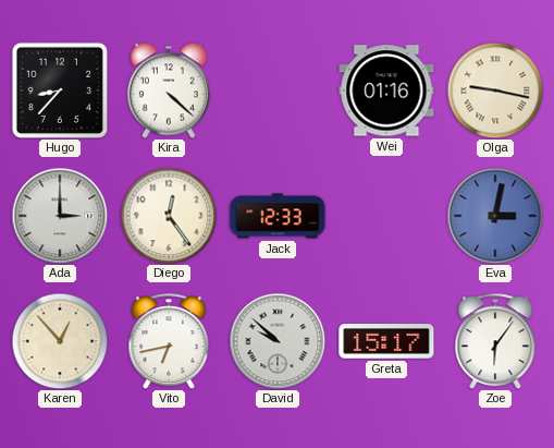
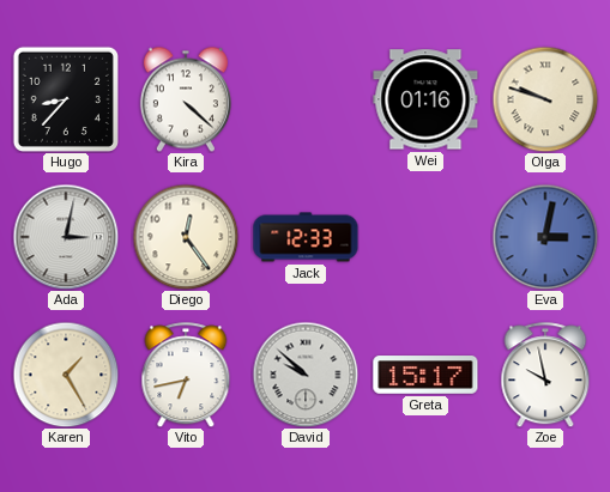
Olga: 9:17 -> 9:48 (545, 99)
Ada: 3:00 -> 3:02 (66, 237)
Karen: 12:53 -> 1:25 (66, 375)
Zoe: 6:06 -> 9:58 (545, 375)
